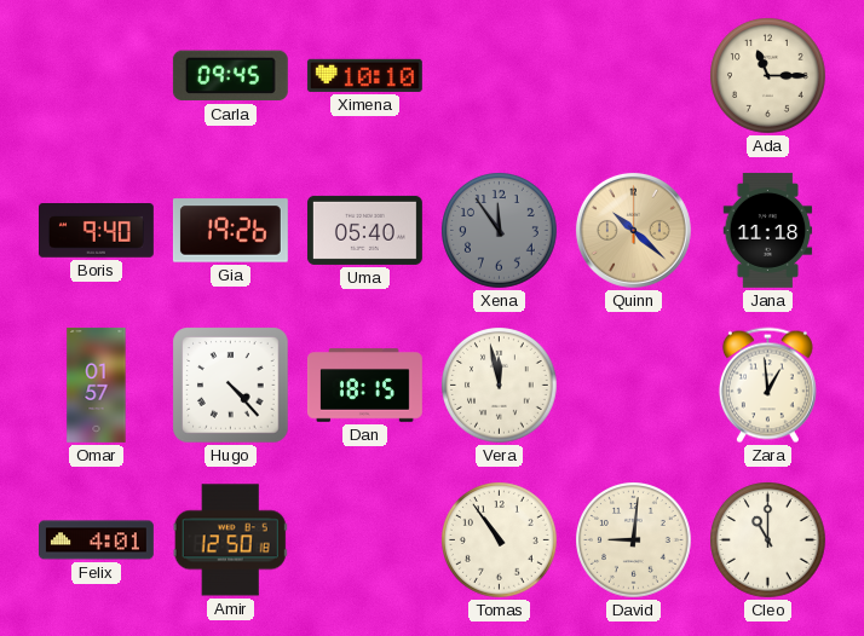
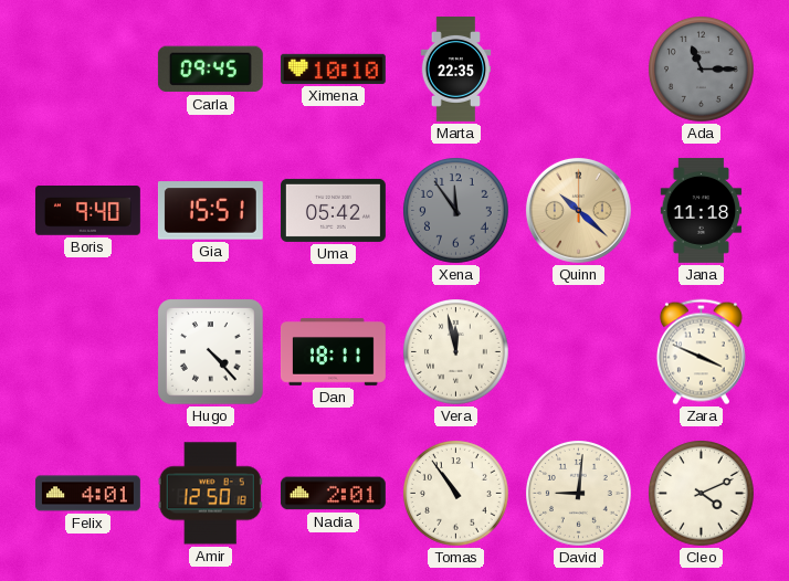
Marta: none -> 22:35 (456, 70)
Ada dial: cream -> grey (702, 70)
Gia: 19:26 -> 15:51 (210, 211)
Uma: 05:40 -> 05:42 (333, 210)
Omar: 01:57 -> none (97, 385)
Dan: 18:15 -> 18:11 (333, 352)
Zara: 12:59 -> 3:49 (701, 352)
Nadia: none -> 2:01 (333, 494)
Cleo: 11:00 -> 4:11 (702, 494)
